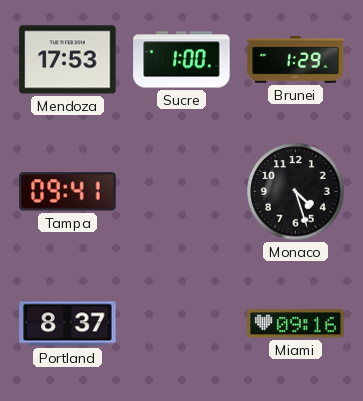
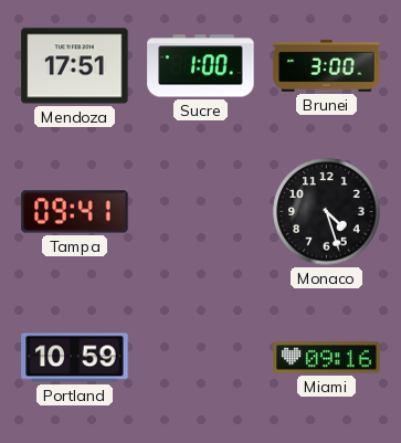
Mendoza: 17:53 -> 17:51 (75, 66)
Brunei: 1:29 -> 3:00 (327, 65)
Portland: 8:37 -> 10:59 (75, 358)
